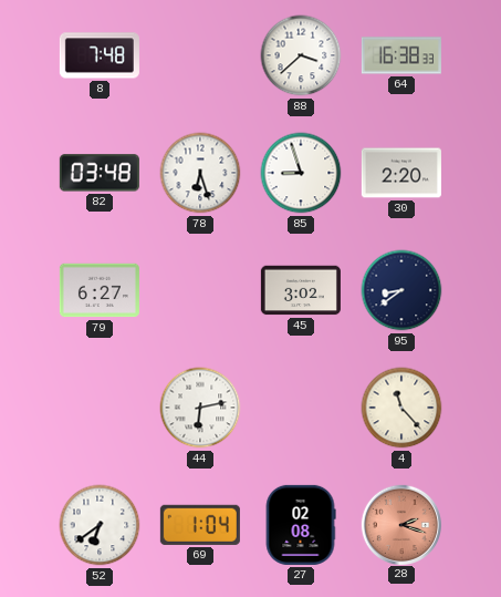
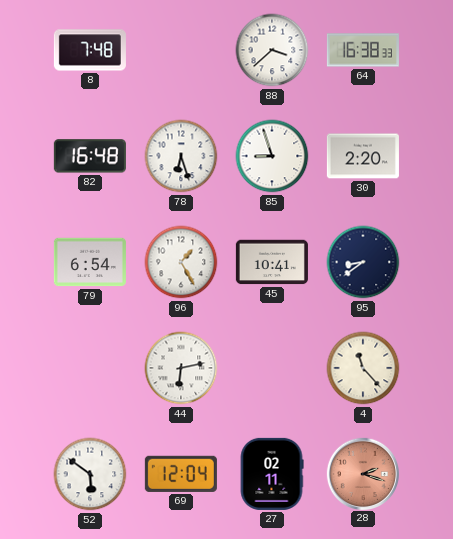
82: 03:48 -> 16:48 (90, 156)
79: 6:27 -> 6:54 (90, 262)
96: none -> 1:25 (181, 262)
45: 3:02 -> 10:41 (272, 262)
52: 6:39 -> 5:51 (90, 474)
69: 1:04 -> 12:04 (181, 474)
27: 02:08 -> 02:11 (272, 474)
